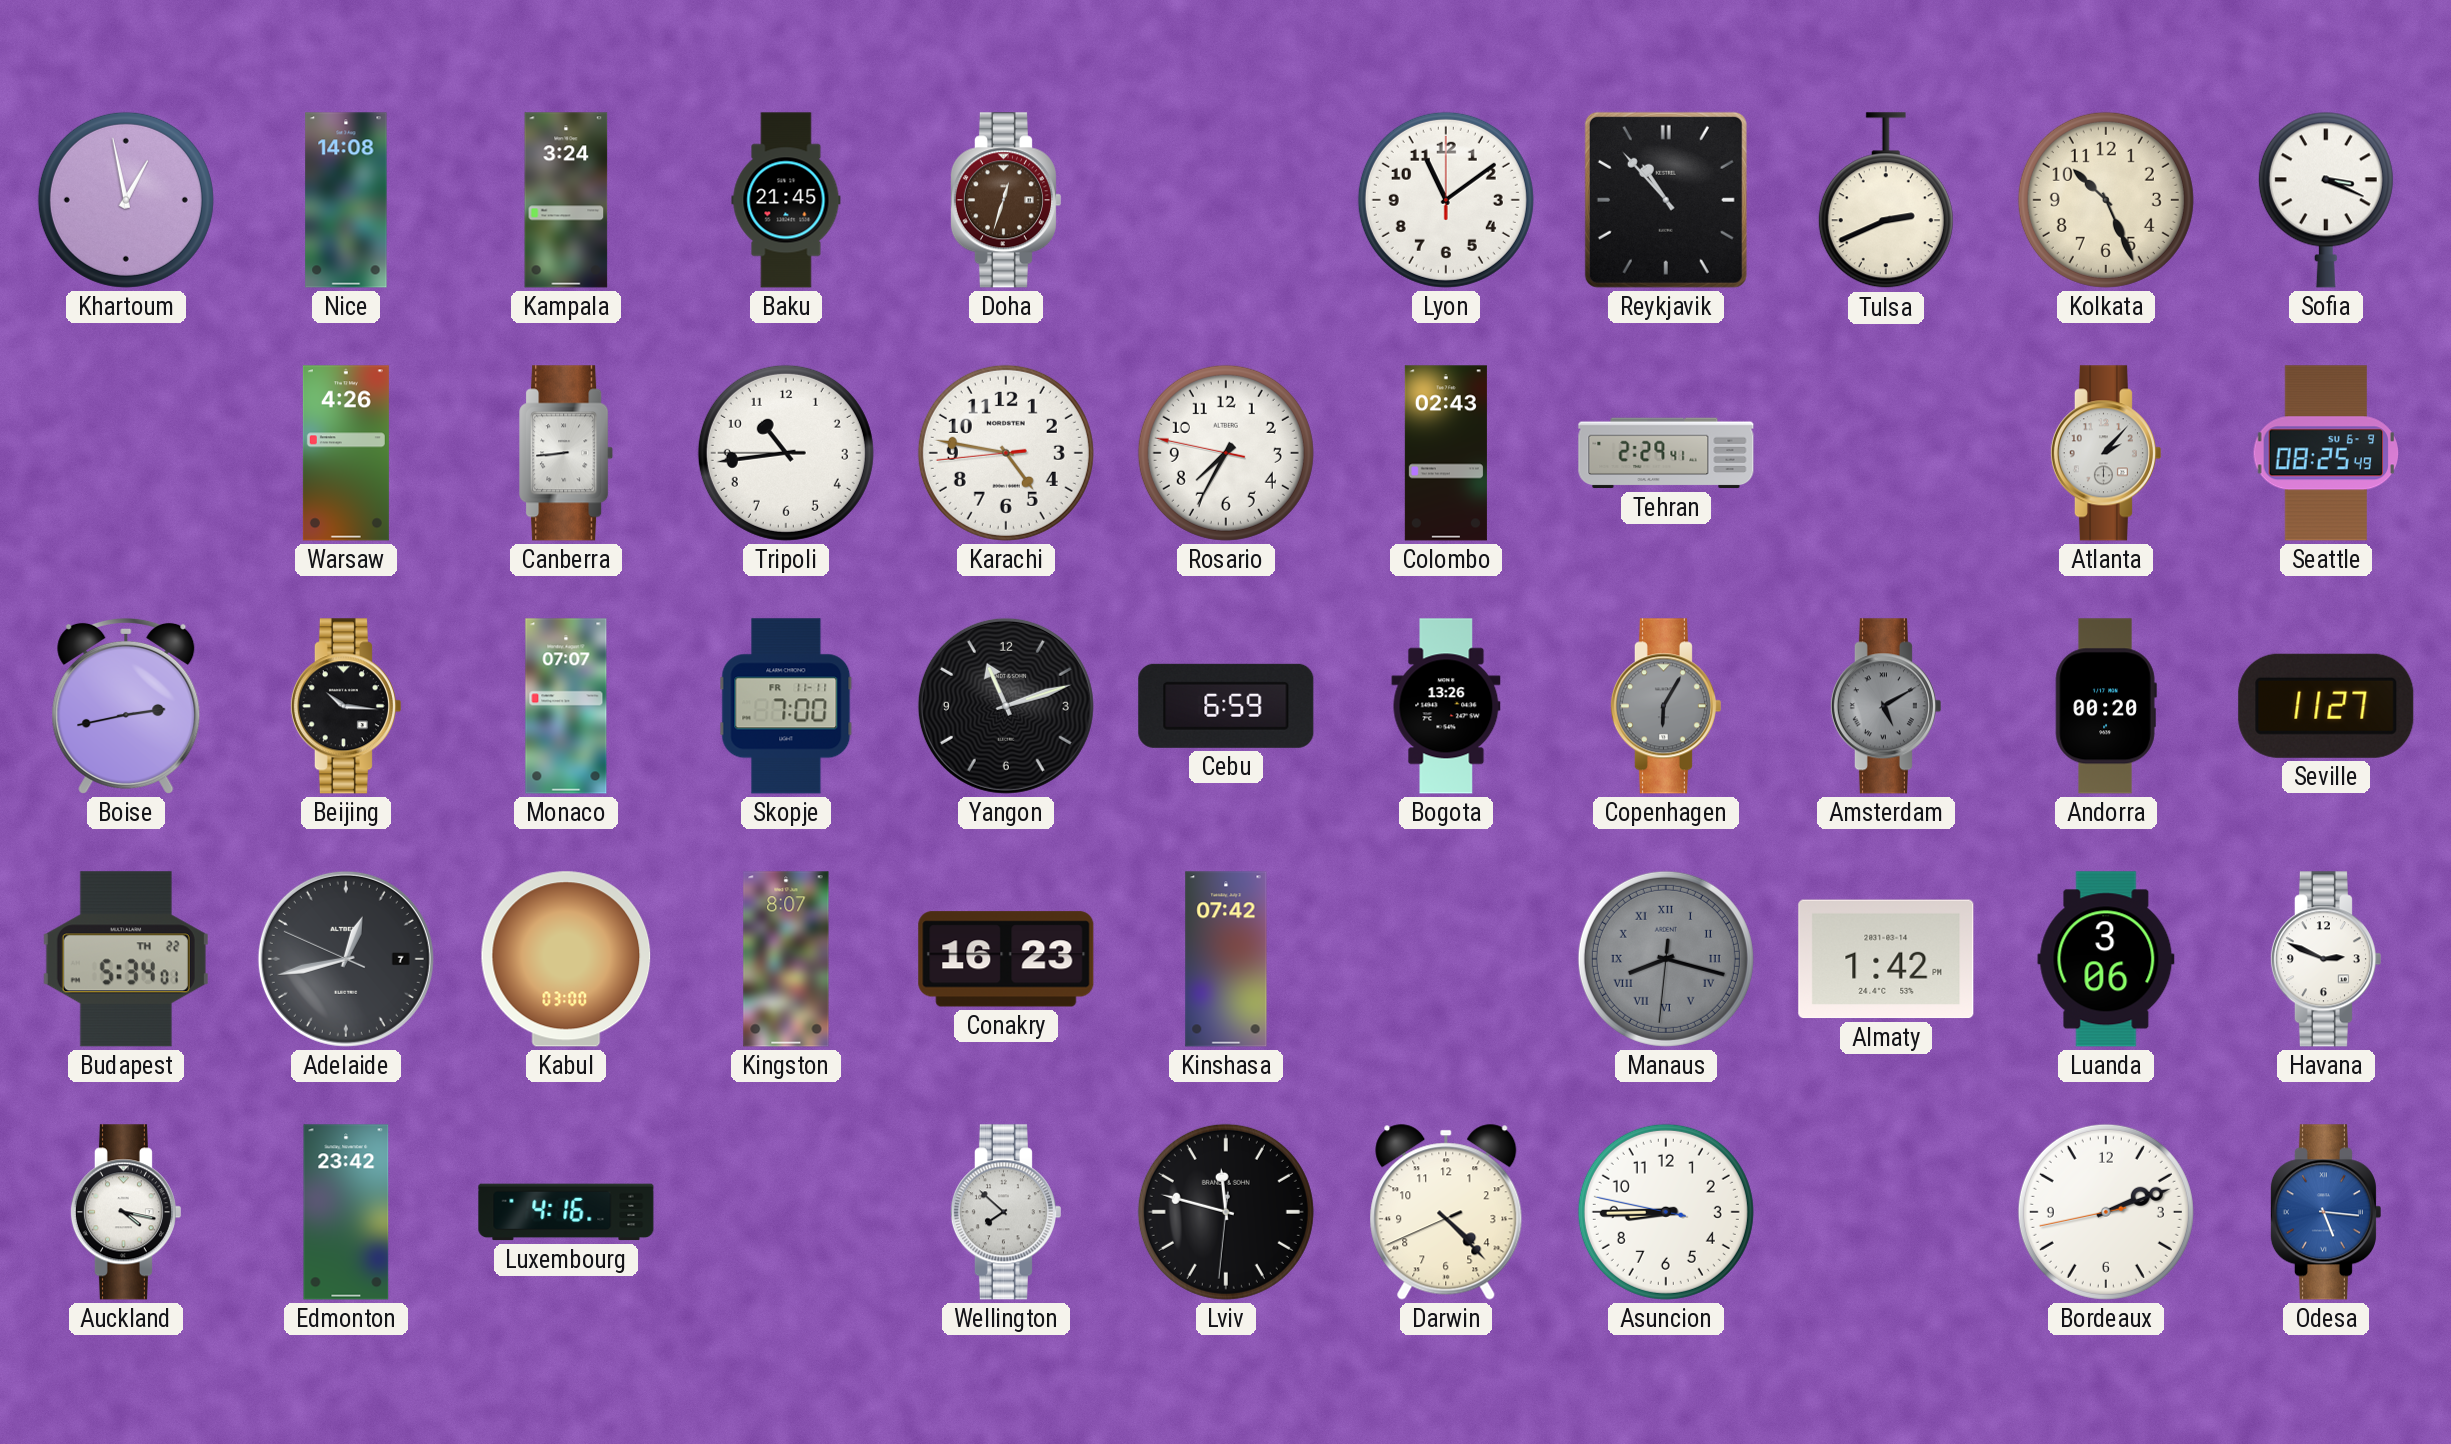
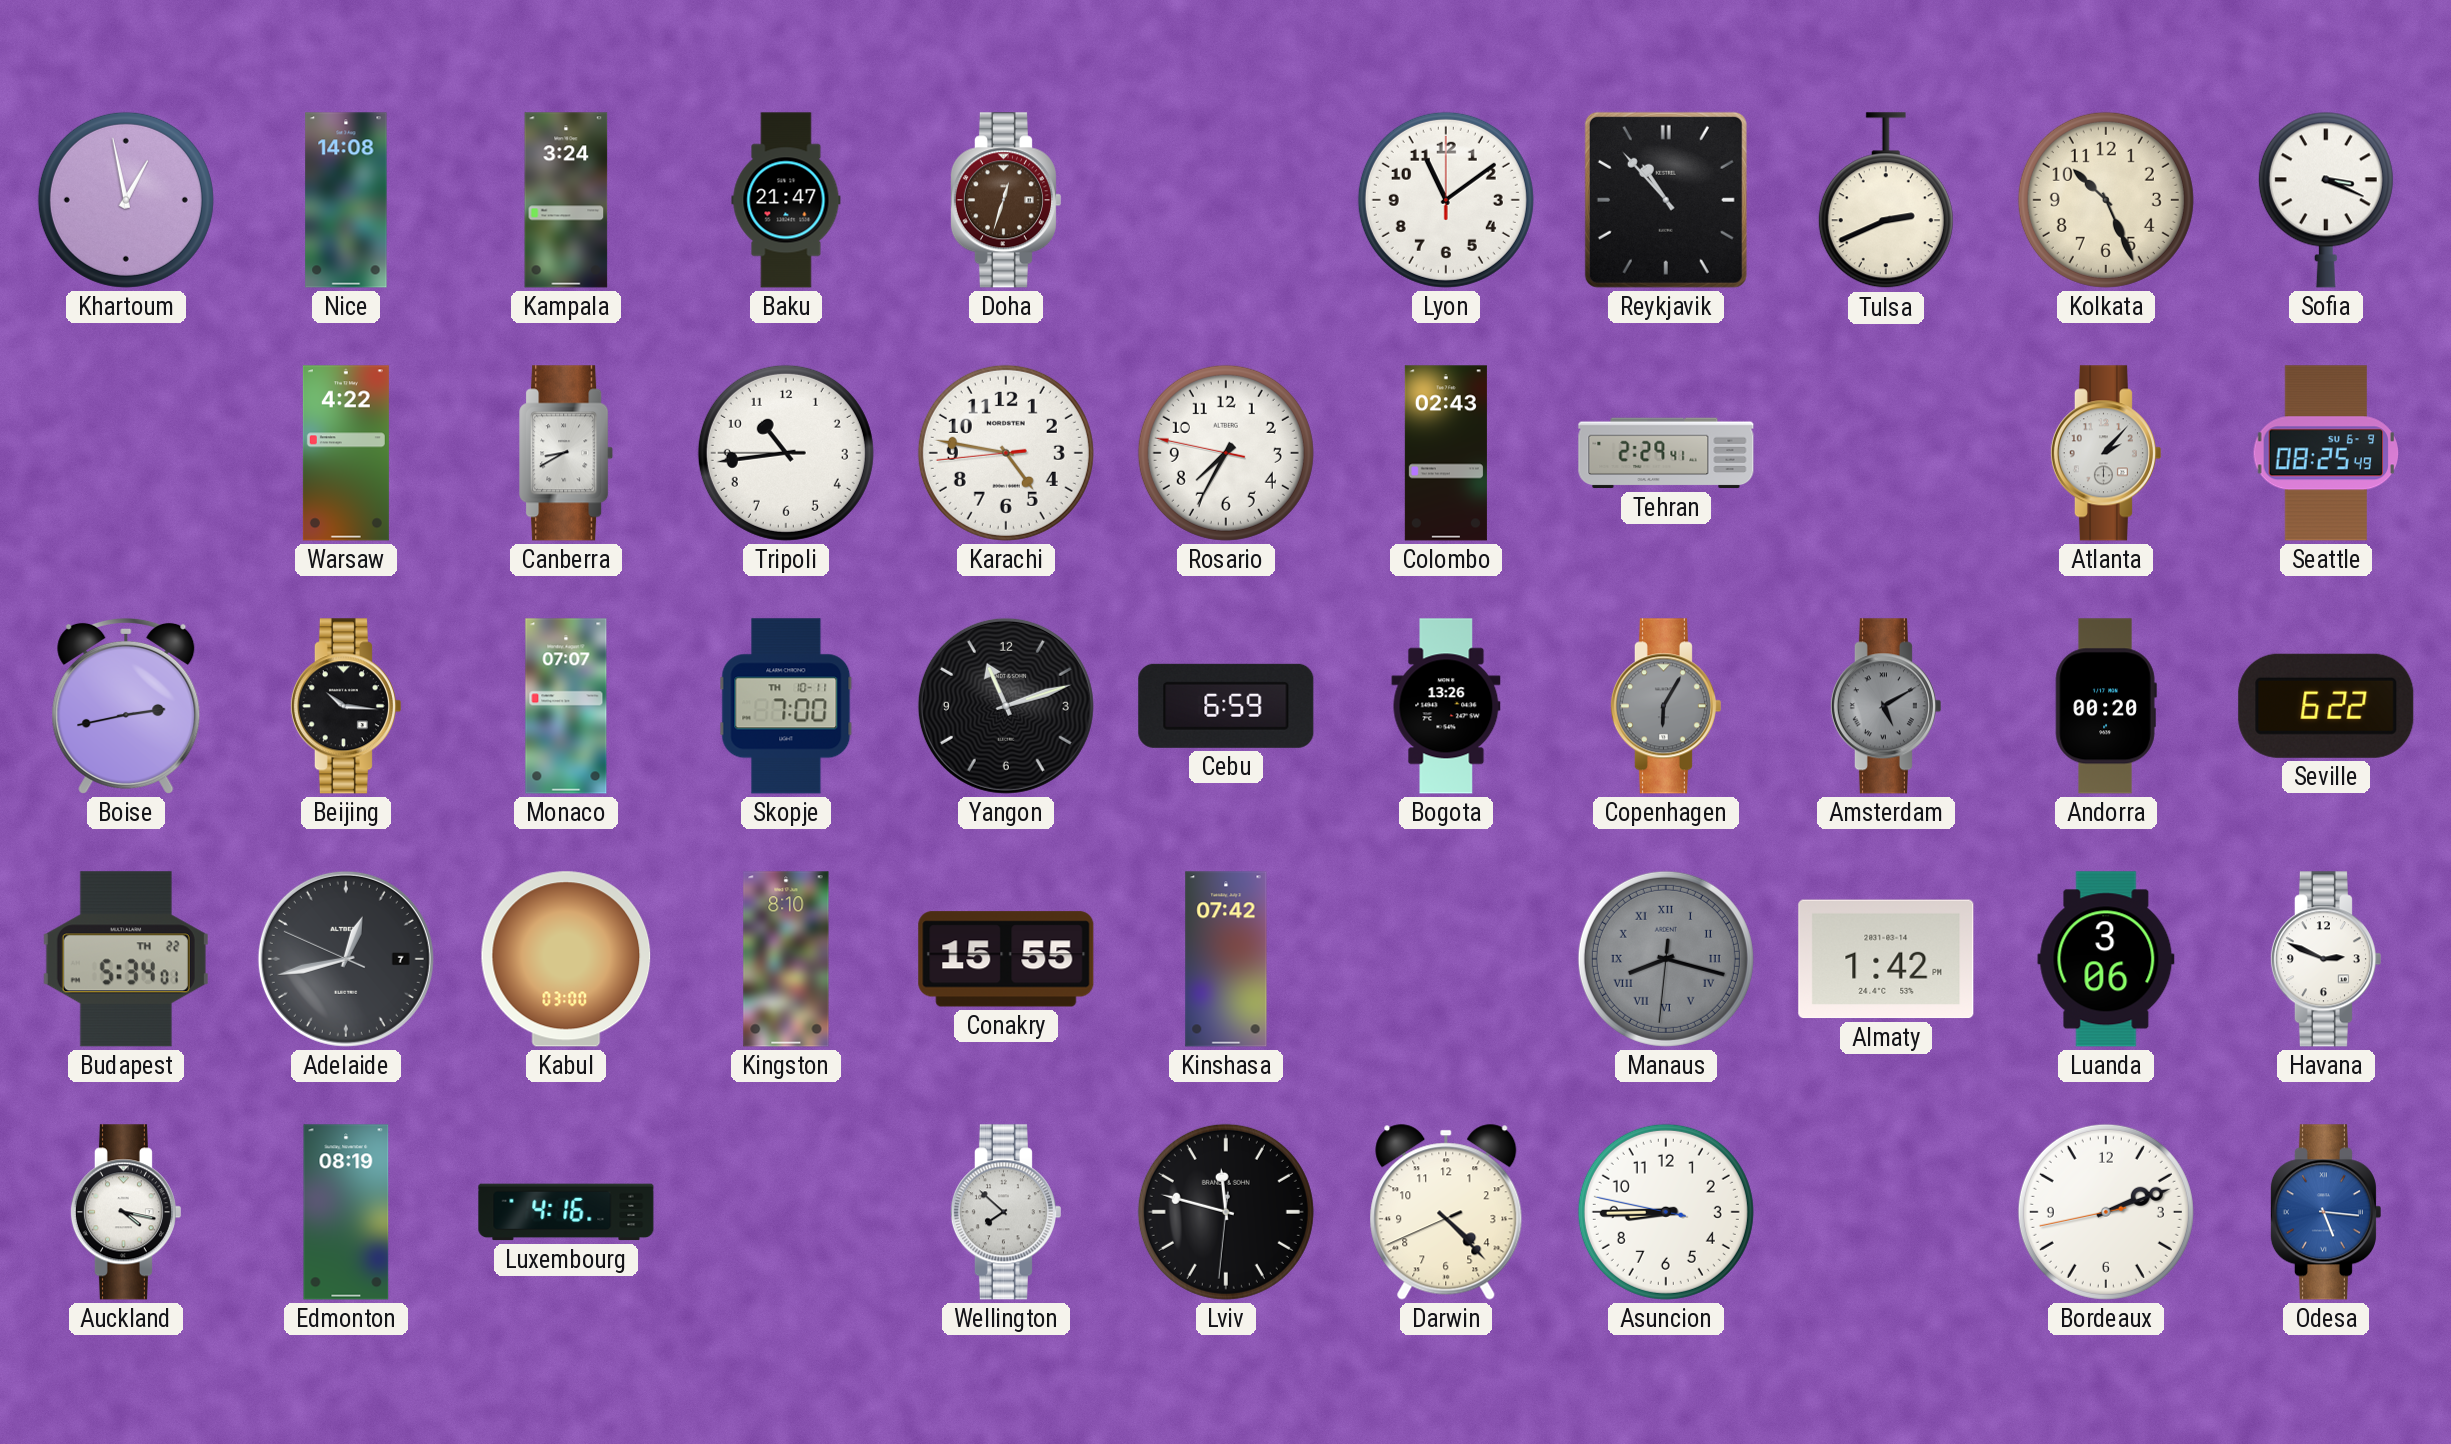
Baku: 21:45 -> 21:47 (786, 200)
Warsaw: 4:26 -> 4:22 (346, 453)
Canberra: 8:44 -> 8:40 (567, 453)
Skopje date: FR 11-11 -> TH 10-11 (786, 706)
Seville: 11:27 -> 6:22 (2326, 706)
Kingston: 8:07 -> 8:10 (786, 959)
Conakry: 16:23 -> 15:55 (1006, 959)
Edmonton: 23:42 -> 08:19 (346, 1212)
